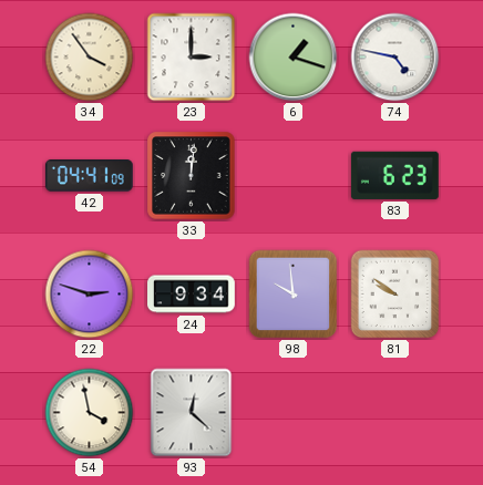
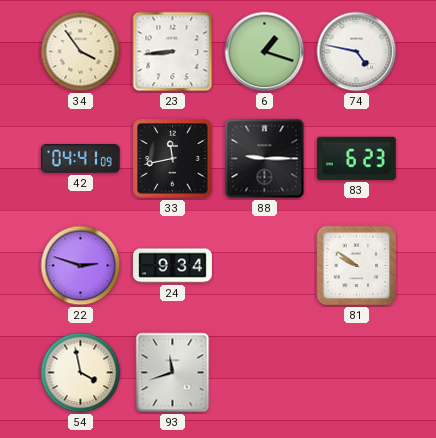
23: 3:00 -> 8:44 (173, 52)
33: 12:01 -> 11:43 (173, 159)
88: none -> 9:15 (265, 159)
98: 9:59 -> none (294, 295)
93: 12:22 -> 11:42 (173, 373)
